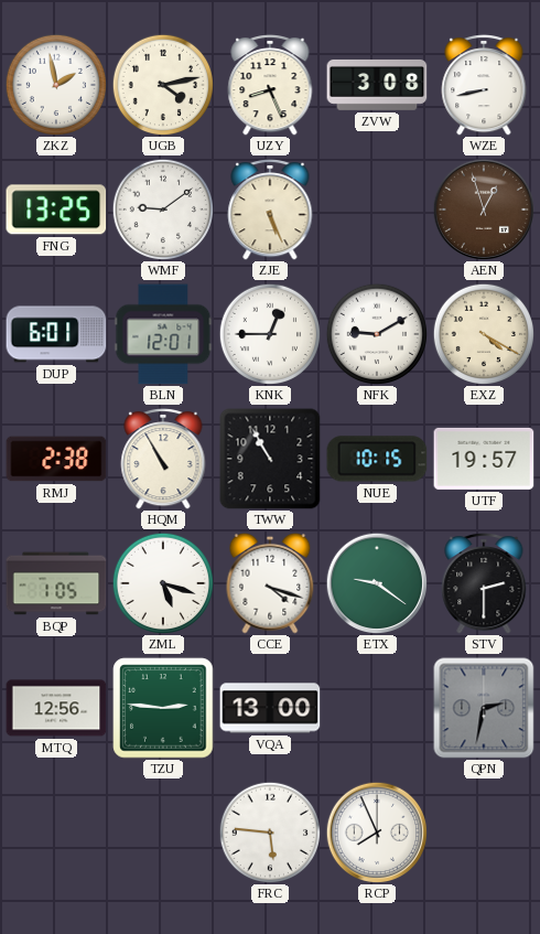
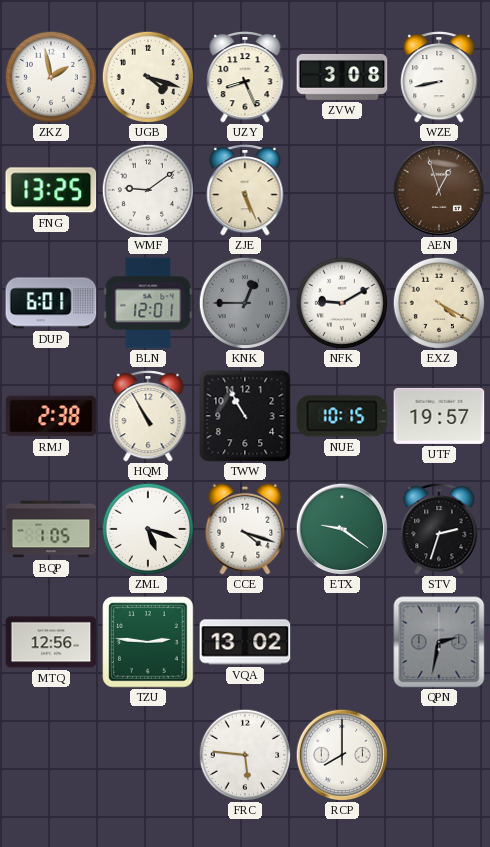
UGB: 4:13 -> 4:18 (147, 76)
KNK dial: white -> grey (244, 302)
STV: 2:30 -> 2:33 (439, 530)
VQA: 13:00 -> 13:02 (245, 642)
RCP: 7:56 -> 8:00 (342, 755)
